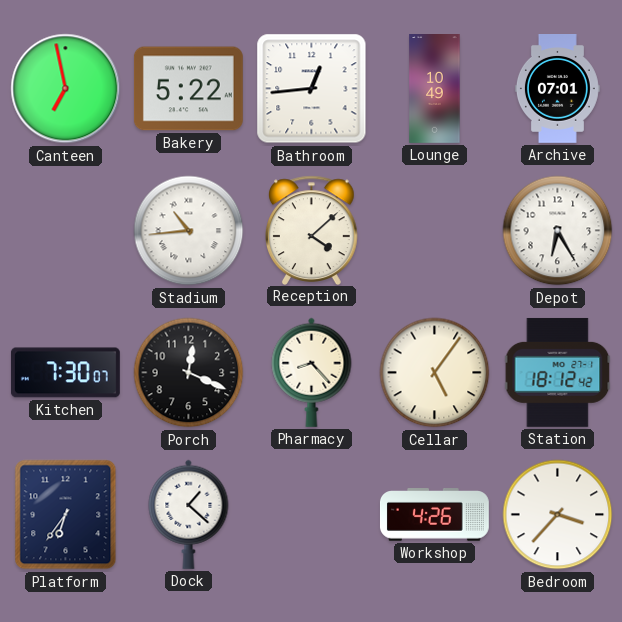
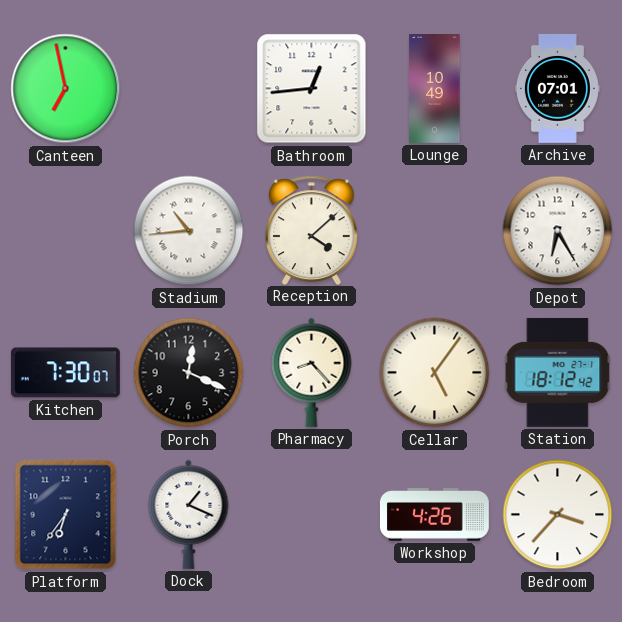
Bakery: 5:22 -> none (188, 89)
Dock: 1:22 -> 1:19 (189, 514)
